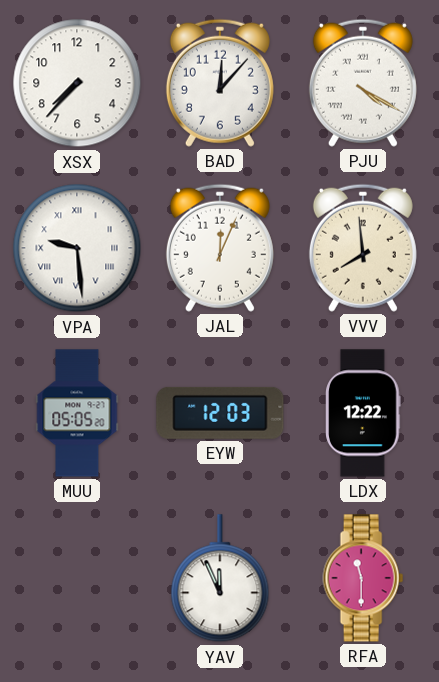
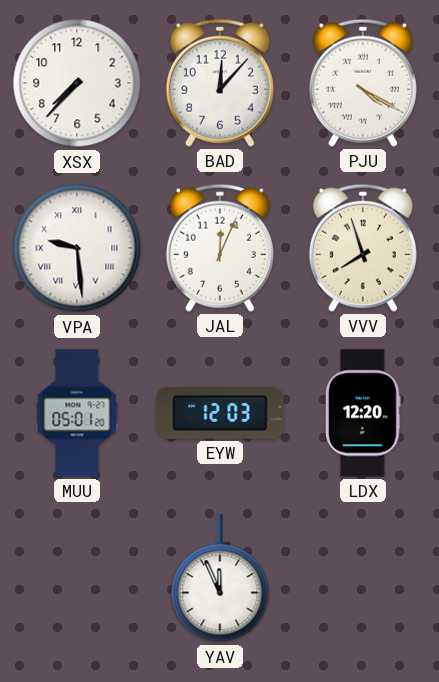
VVV: 7:59 -> 7:57 (363, 248)
MUU: 05:05 -> 05:01 (77, 413)
LDX: 12:22 -> 12:20 (363, 413)
RFA: 11:30 -> none (363, 578)
